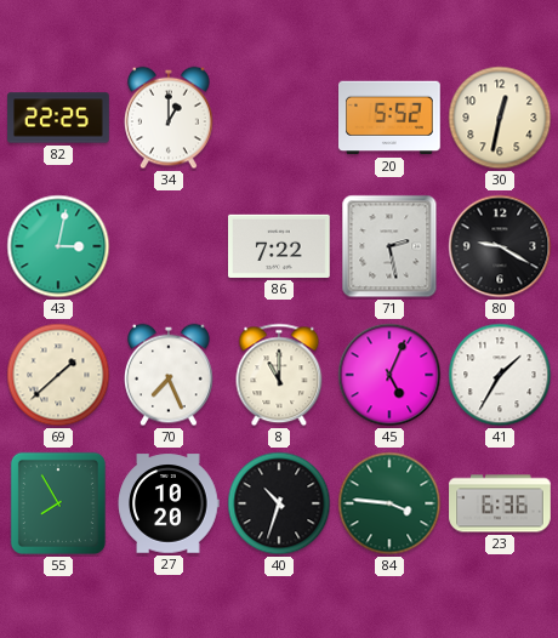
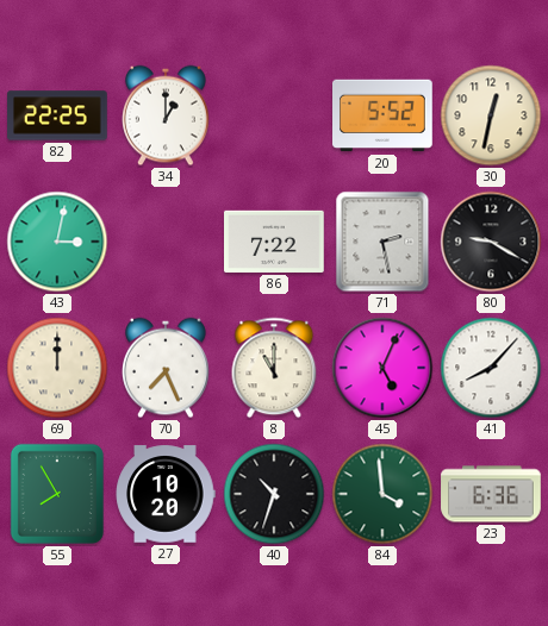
69: 1:38 -> 12:00 (57, 368)
41: 1:35 -> 8:07 (491, 368)
84: 3:46 -> 3:59 (382, 494)
